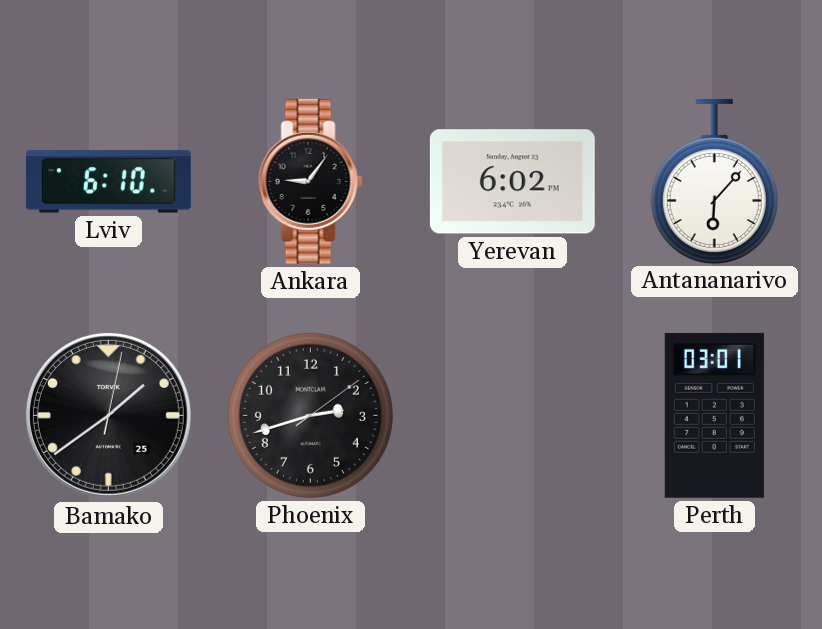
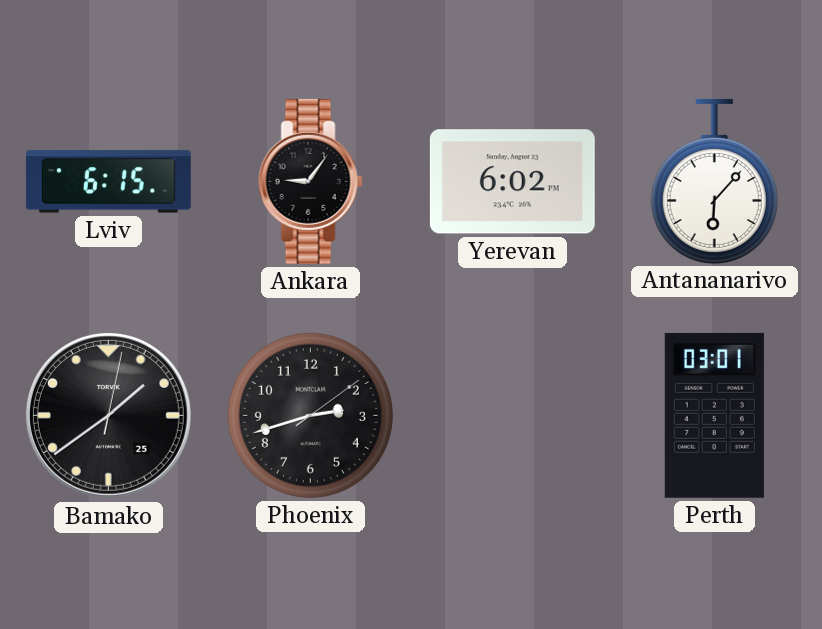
Lviv: 6:10 -> 6:15 (108, 182)
